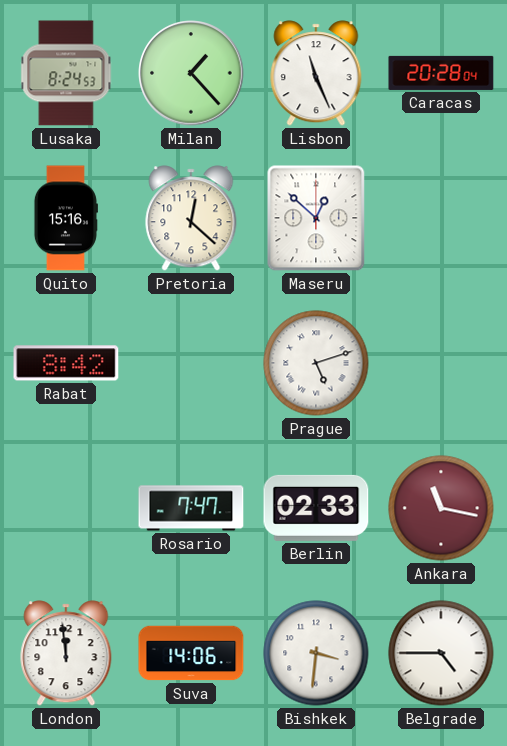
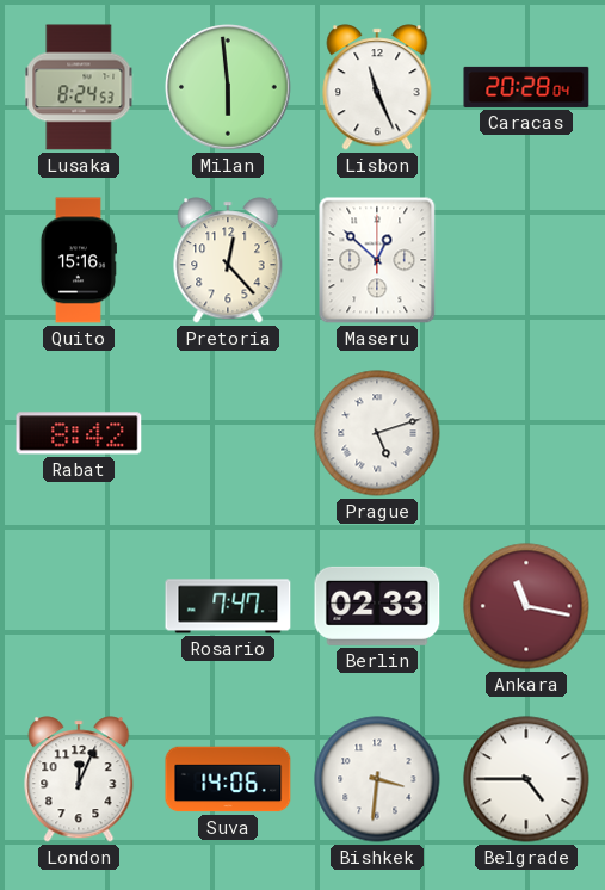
Milan: 1:23 -> 5:59 (228, 87)
Pretoria: 12:22 -> 12:23 (228, 260)
London: 11:59 -> 12:04 (79, 779)
